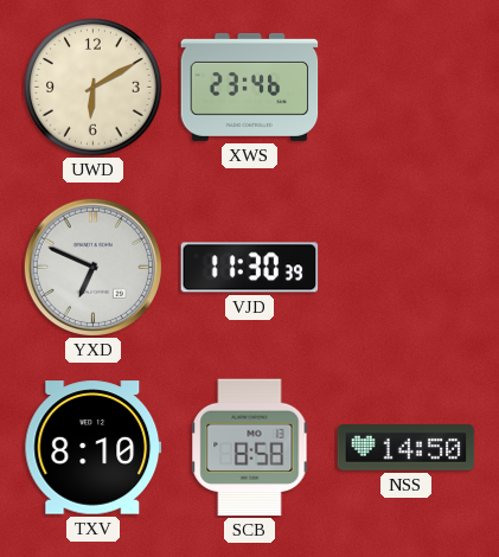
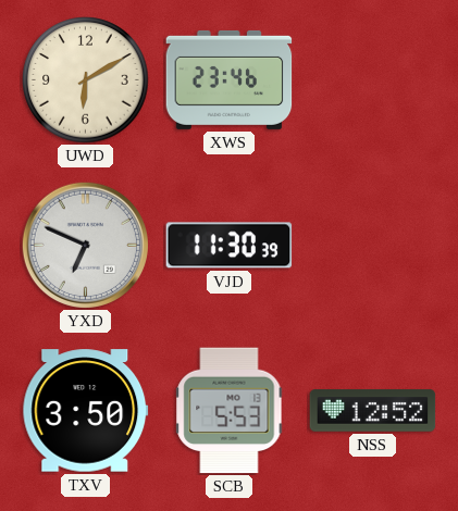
TXV: 8:10 -> 3:50 (86, 411)
SCB: 8:58 -> 5:53 (230, 411)
NSS: 14:50 -> 12:52 (373, 411)
